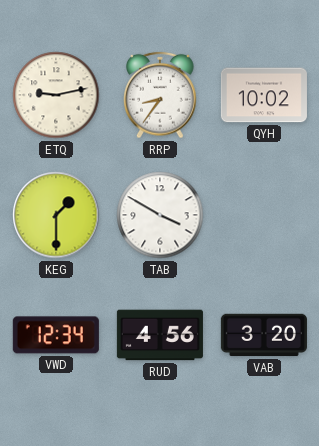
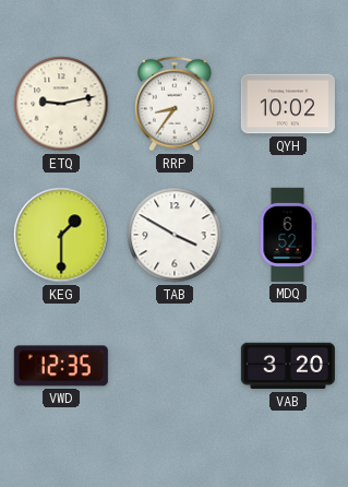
MDQ: none -> 6:52 (288, 235)
VWD: 12:34 -> 12:35 (61, 366)
RUD: 4:56 -> none (160, 335)
